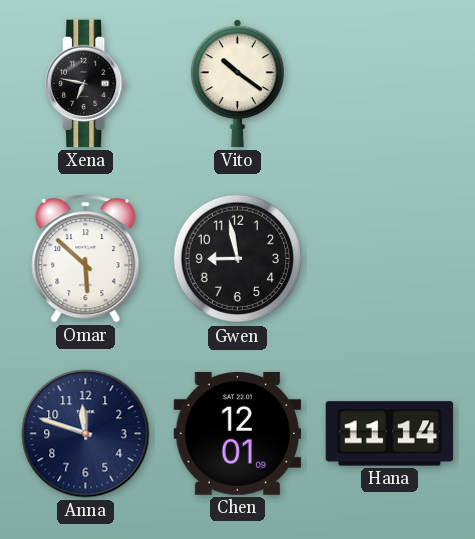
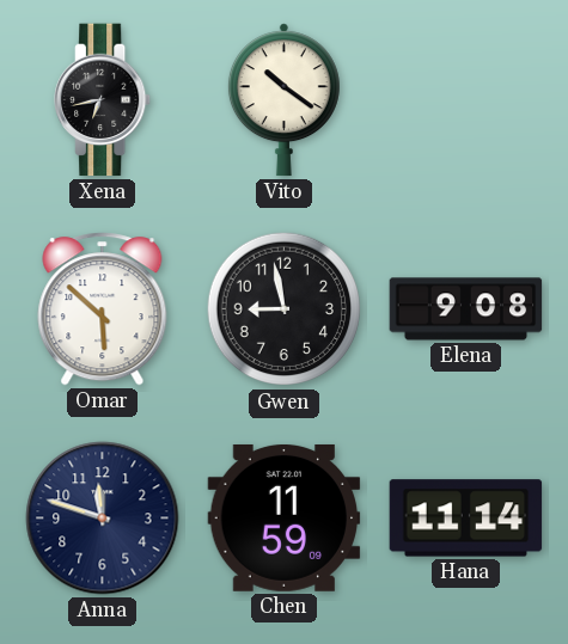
Xena: 6:47 -> 6:43 (103, 100)
Elena: none -> 9:08 (466, 309)
Chen: 12:01 -> 11:59 (285, 517)
